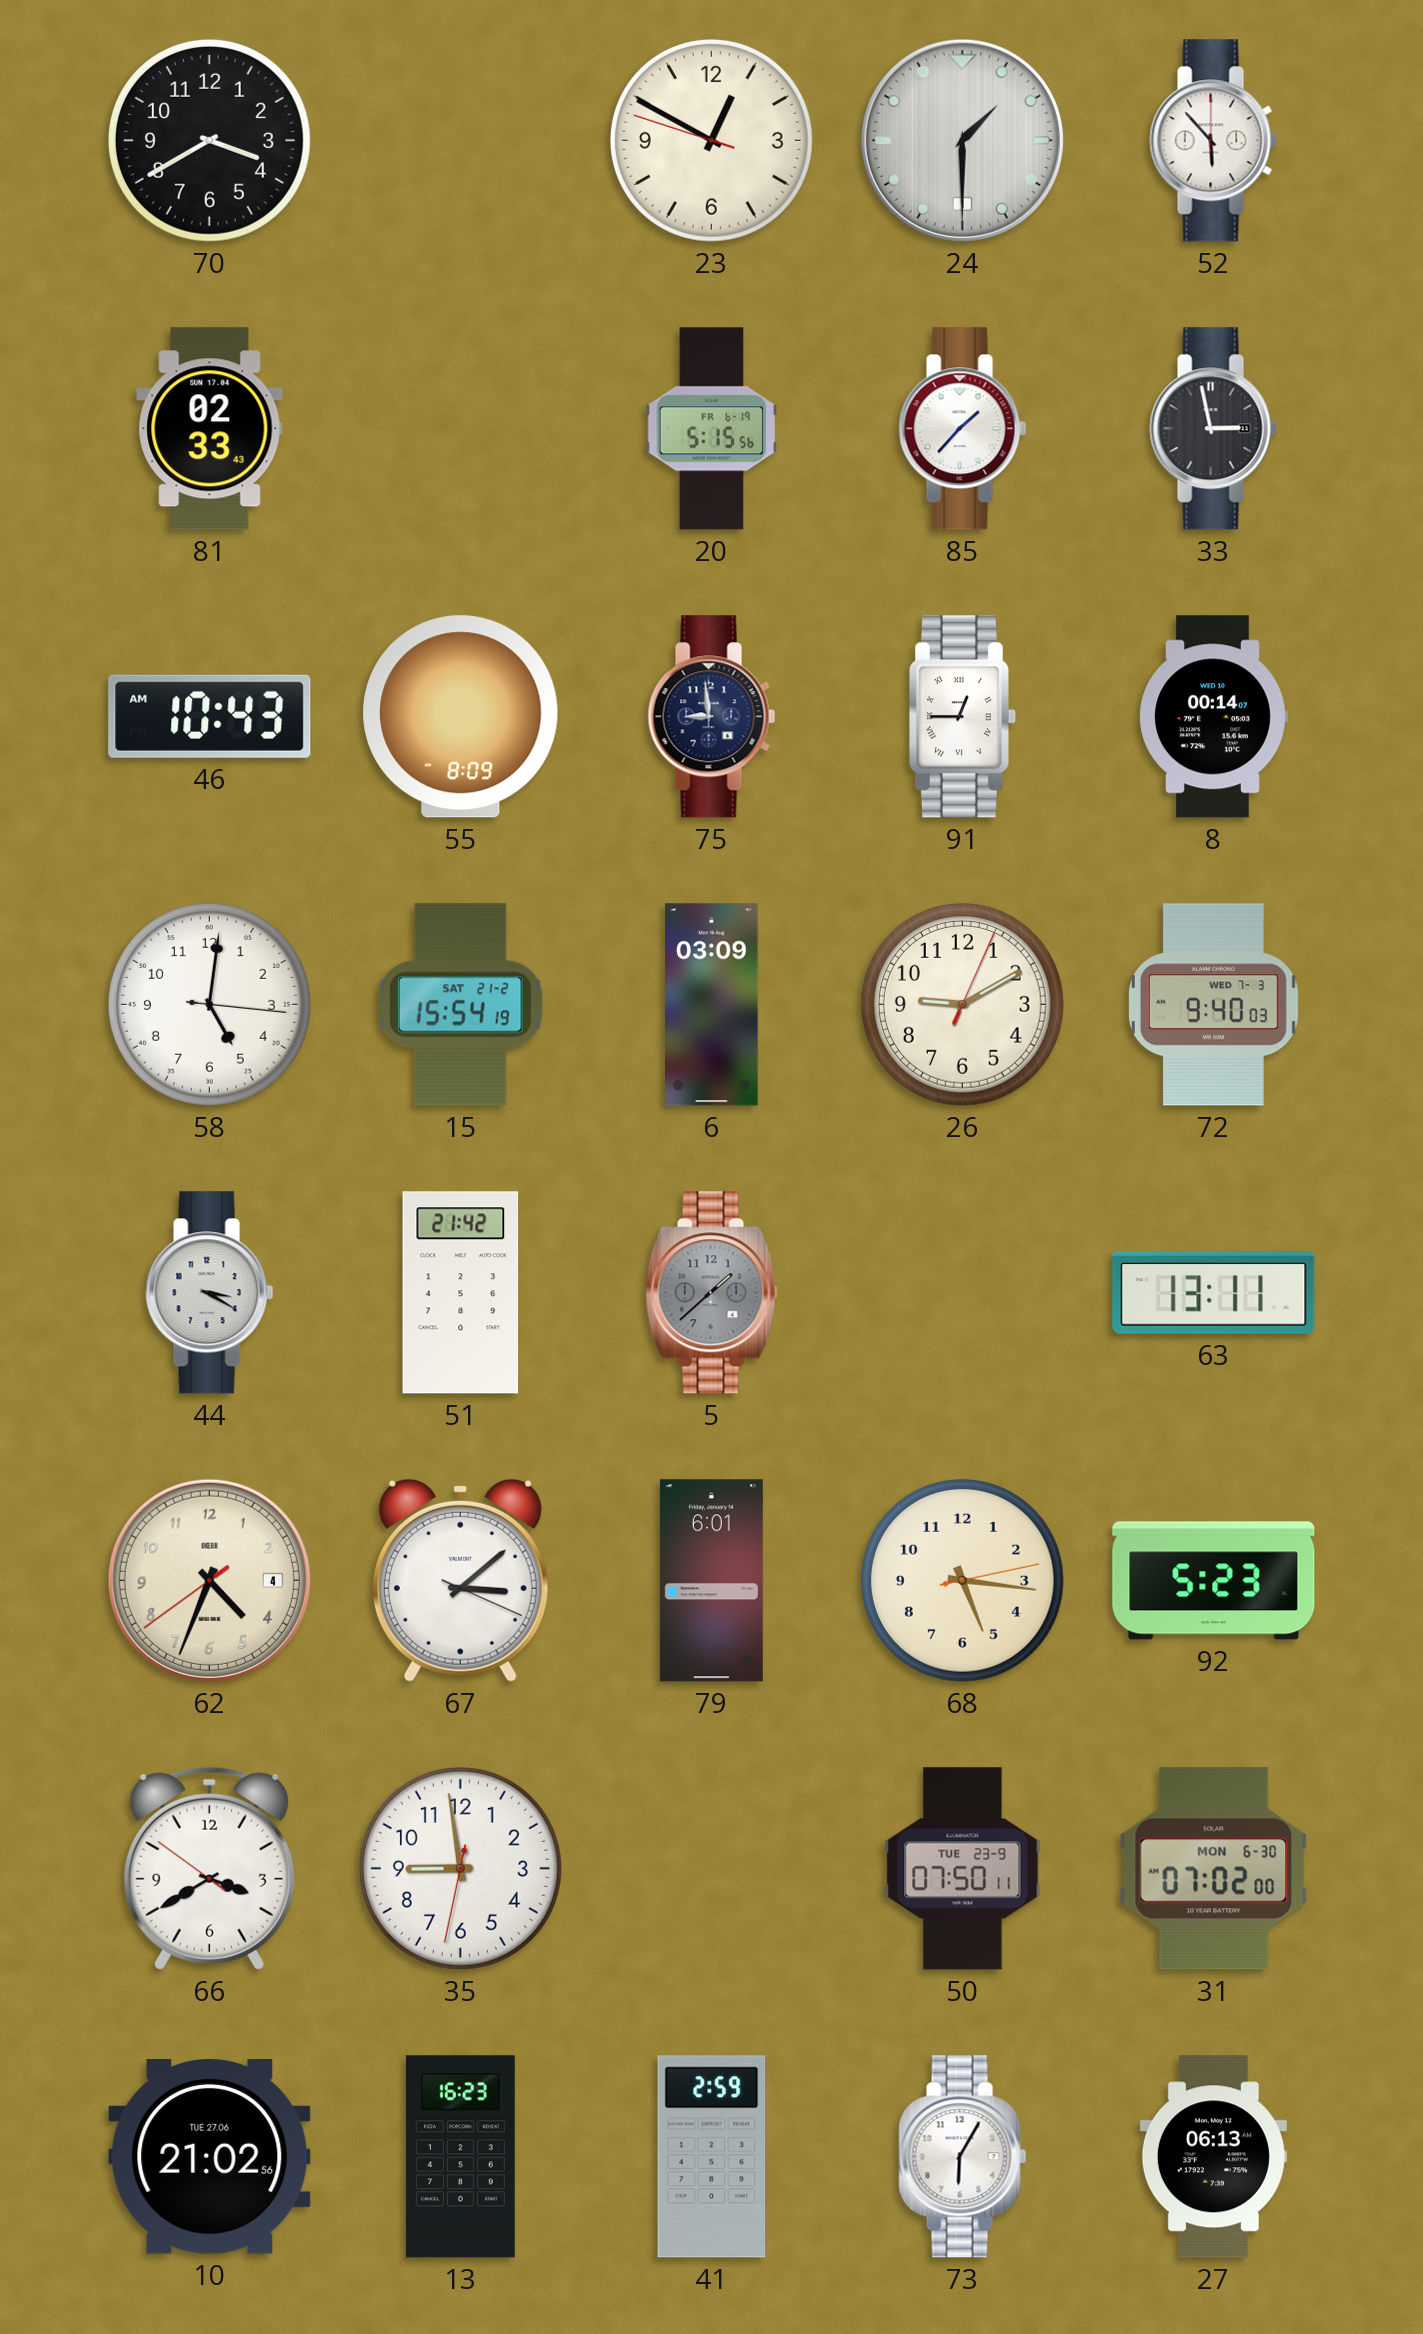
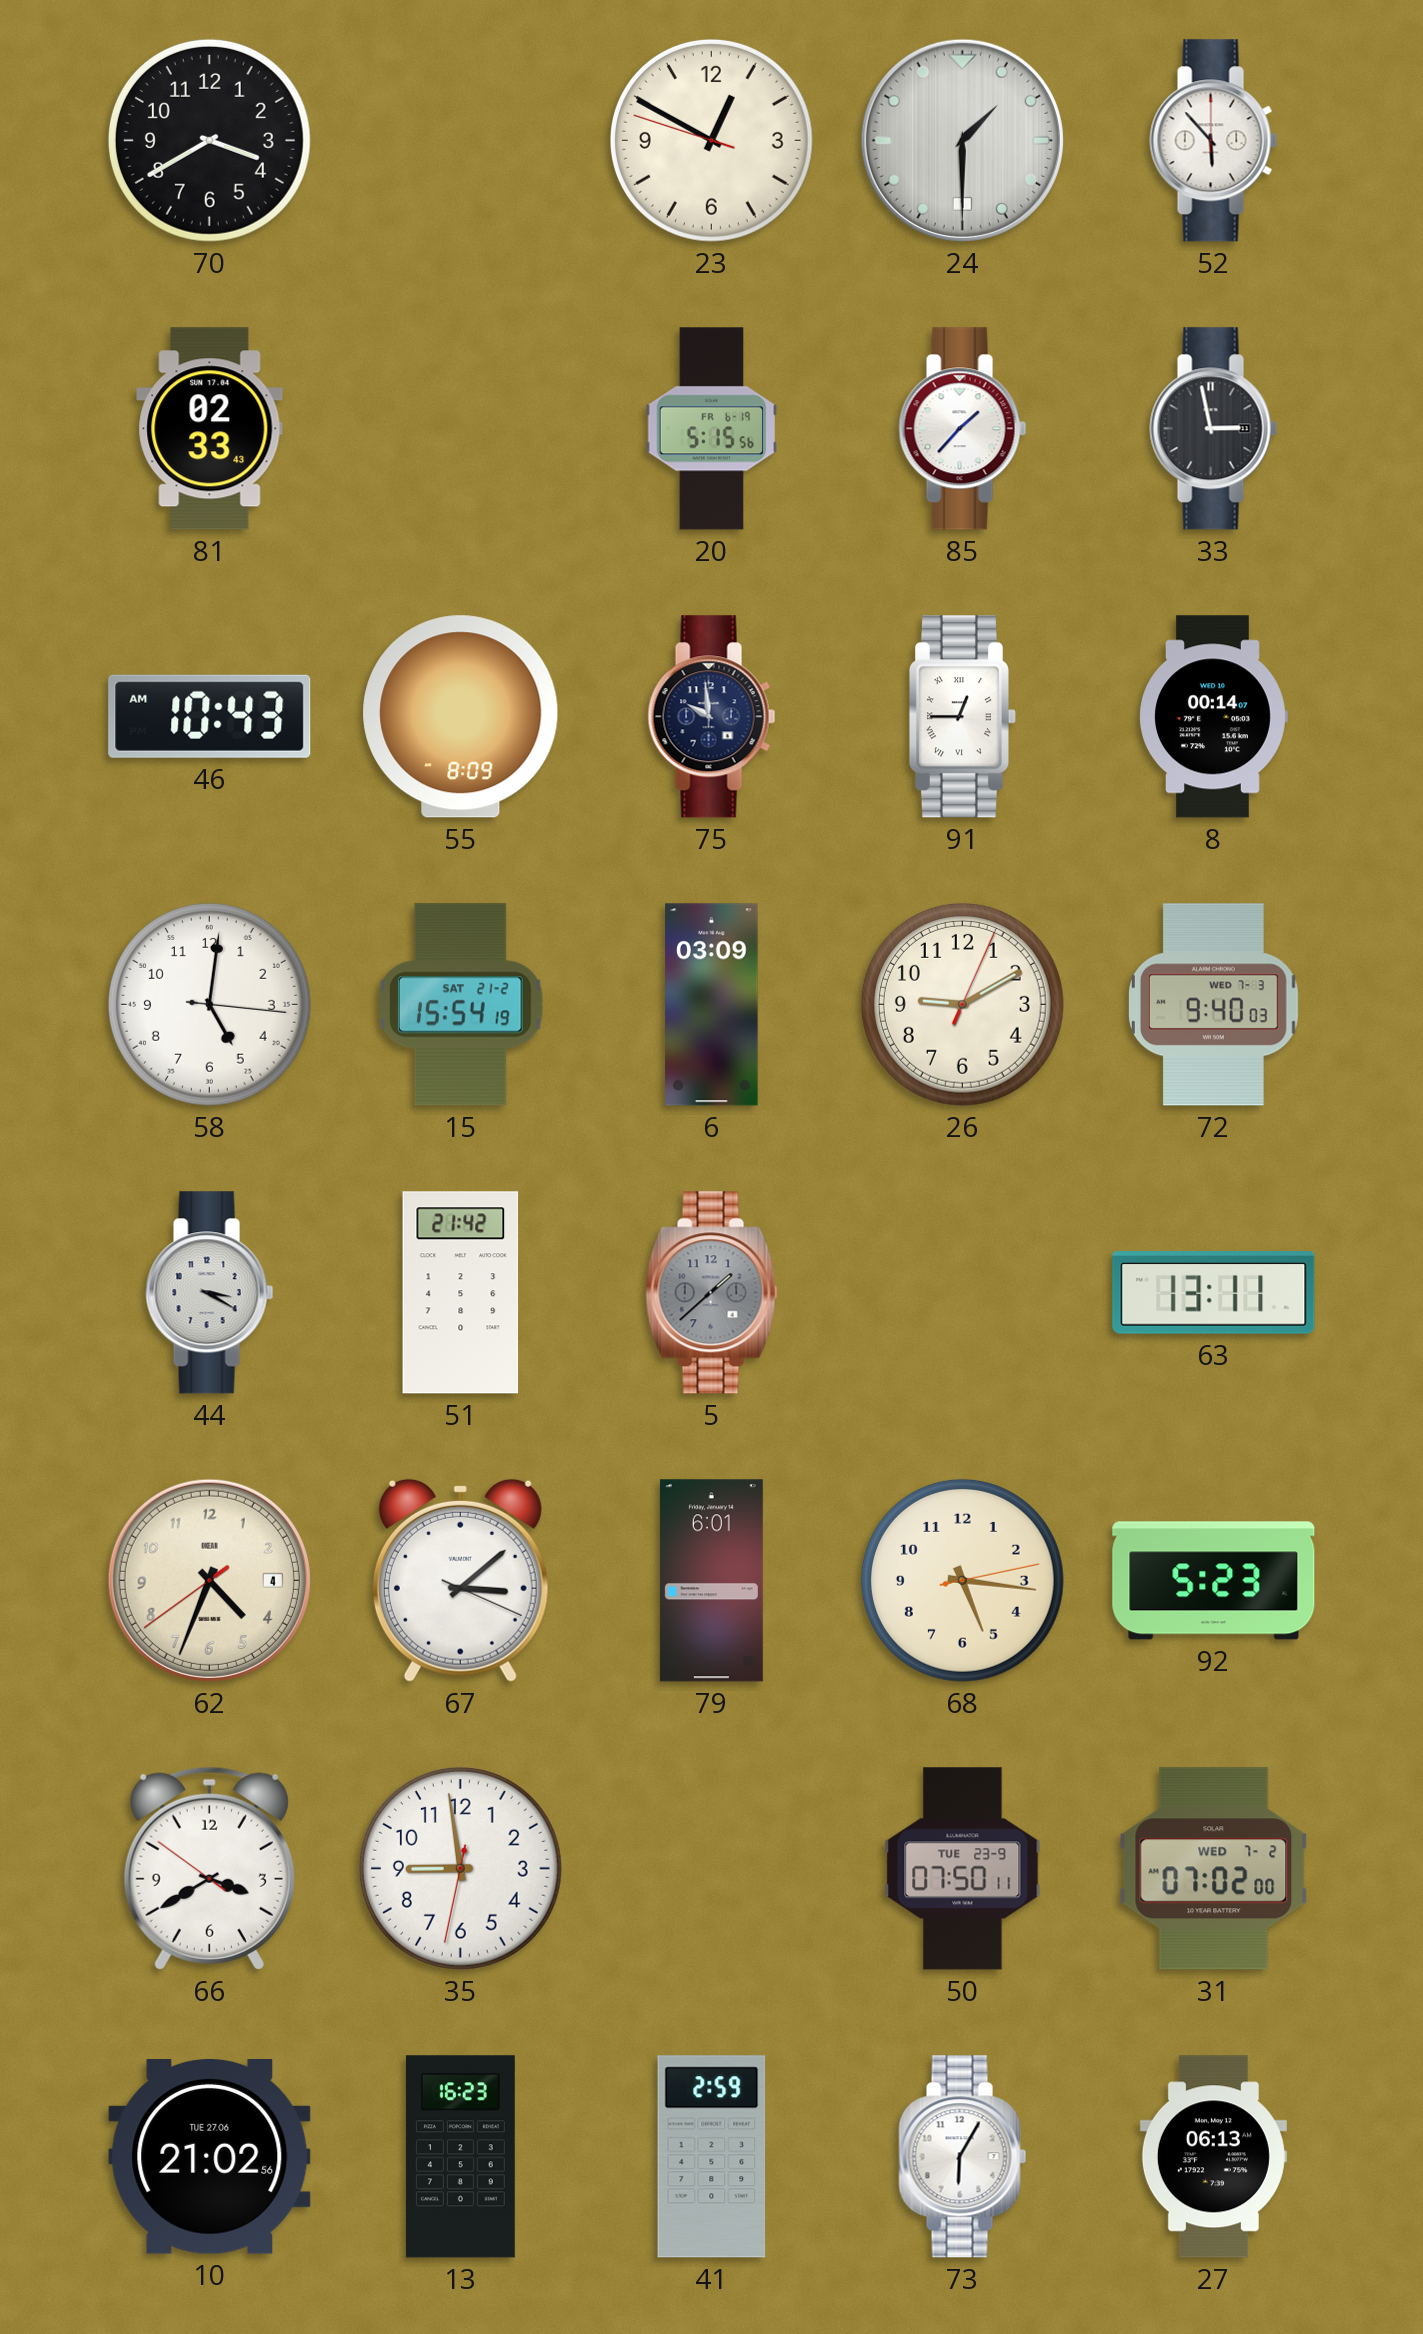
75: 8:59 -> 9:59 (712, 717)
31 date: MON 6-30 -> WED 7-2 (1214, 1869)
